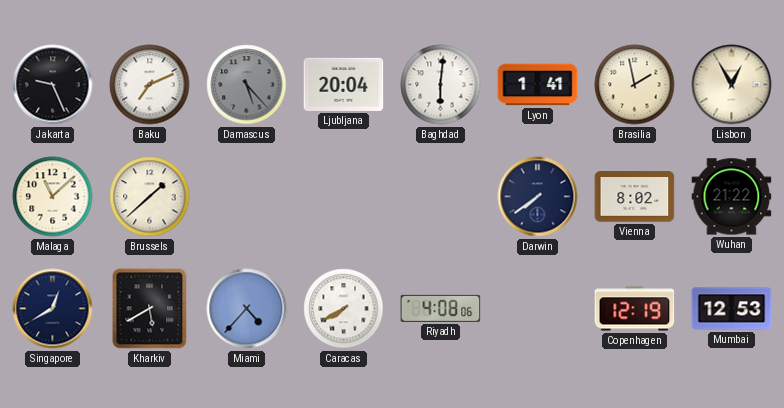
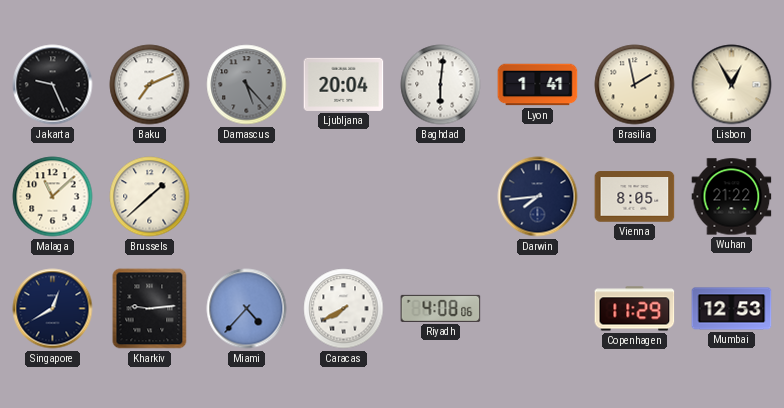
Darwin: 7:39 -> 7:44 (538, 197)
Vienna: 8:02 -> 8:05 (635, 197)
Kharkiv: 5:40 -> 9:14 (150, 309)
Copenhagen: 12:19 -> 11:29 (635, 309)
